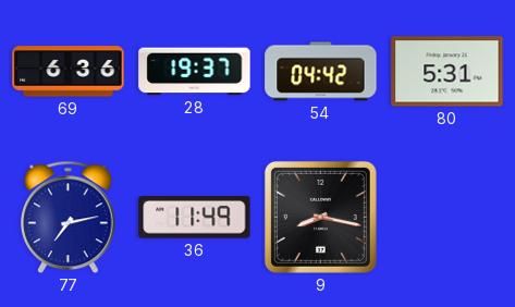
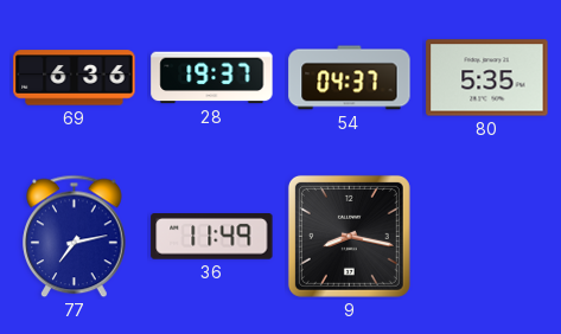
54: 04:42 -> 04:37 (350, 78)
80: 5:31 -> 5:35 (487, 78)
